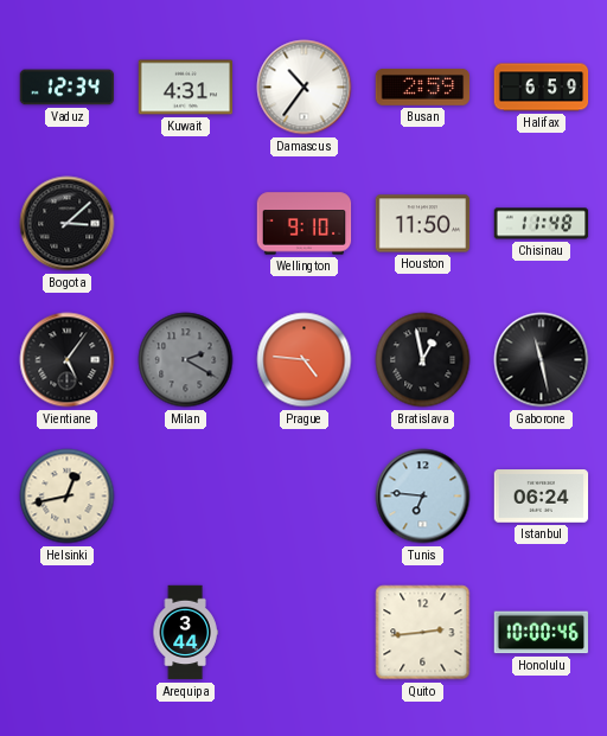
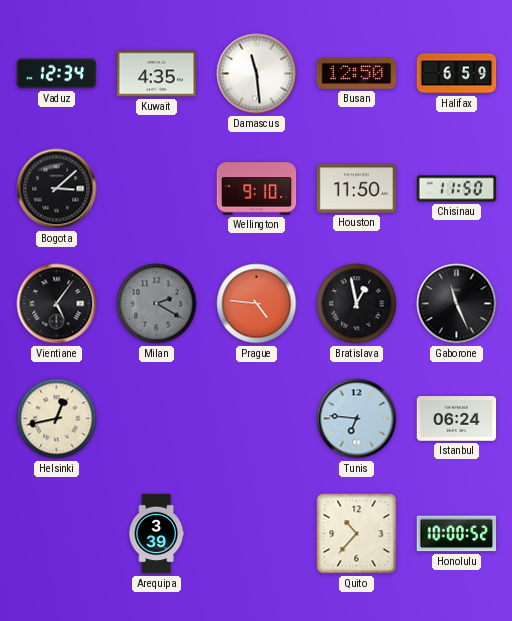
Kuwait: 4:31 -> 4:35 (157, 74)
Damascus: 10:36 -> 11:29 (257, 74)
Busan: 2:59 -> 12:50 (357, 74)
Chisinau: 11:48 -> 11:50 (457, 189)
Gaborone: 11:28 -> 11:26 (457, 304)
Arequipa: 3:44 -> 3:39 (156, 534)
Quito: 2:44 -> 10:37 (357, 534)
Honolulu: 10:00:46 -> 10:00:52 (457, 534)
